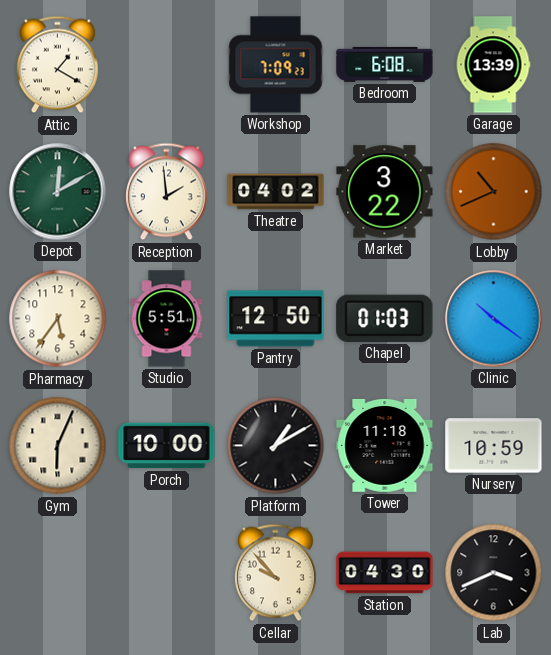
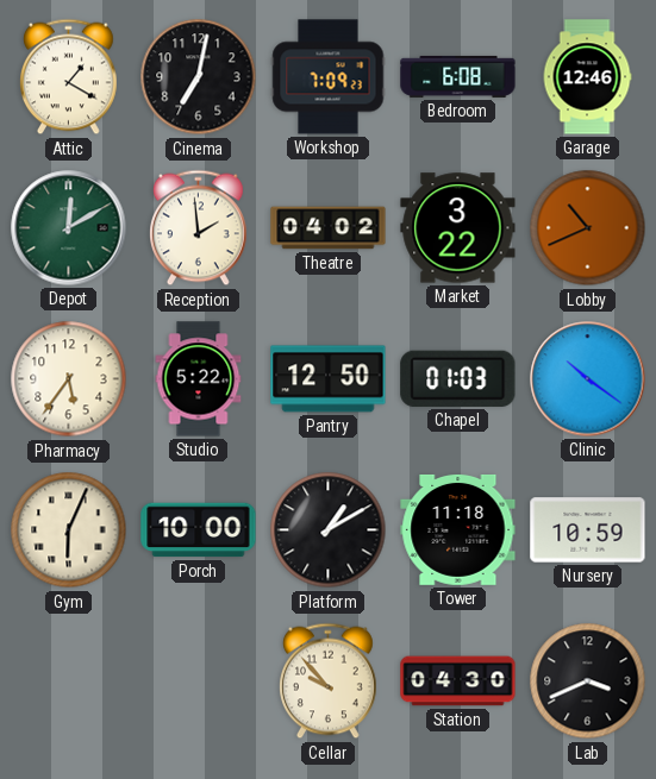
Cinema: none -> 7:02 (199, 77)
Garage: 13:39 -> 12:46 (587, 77)
Studio: 5:51 -> 5:22 (199, 379)
